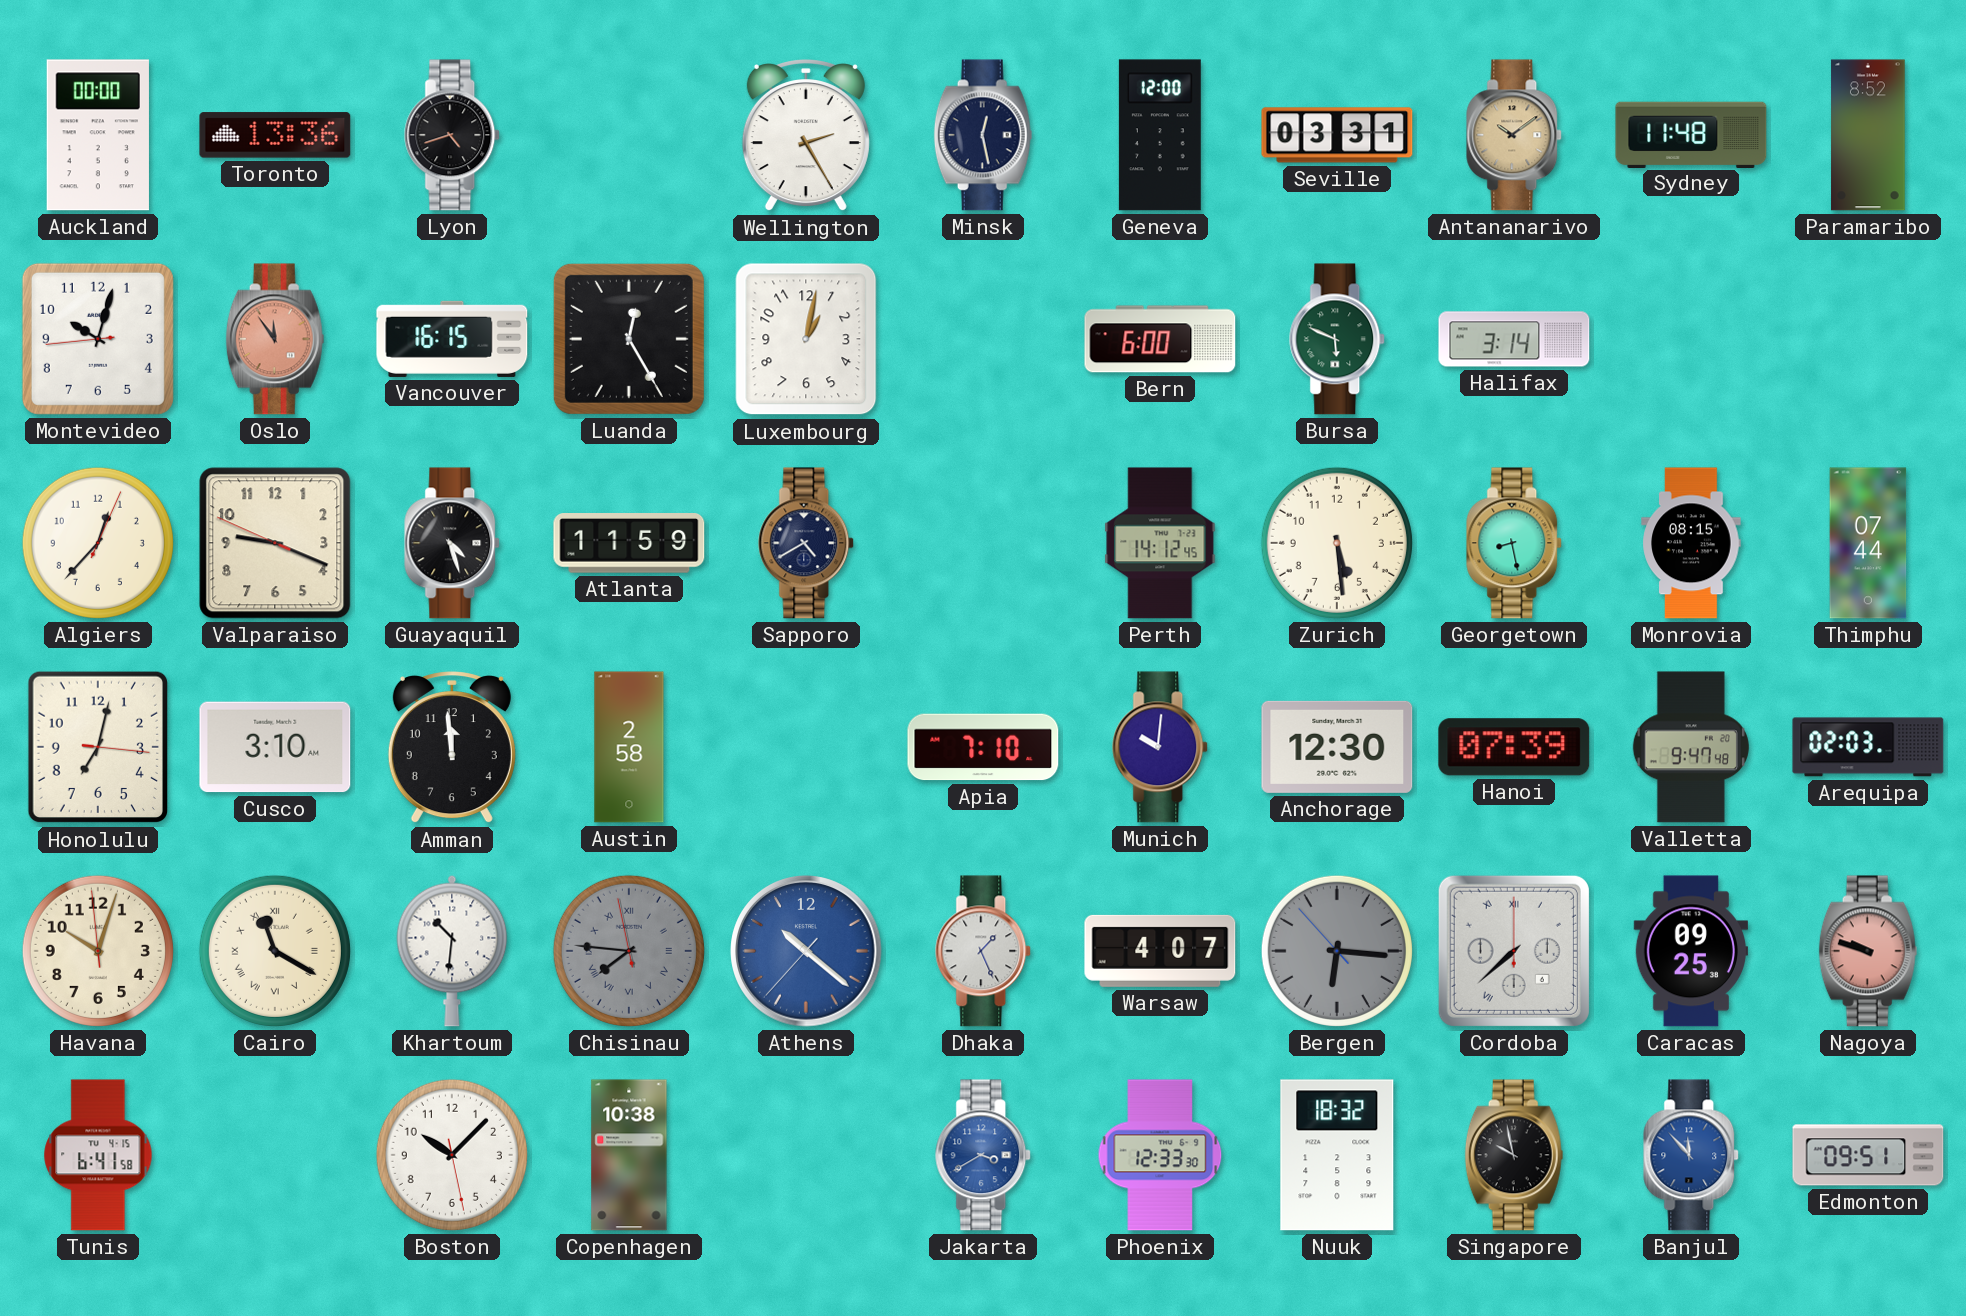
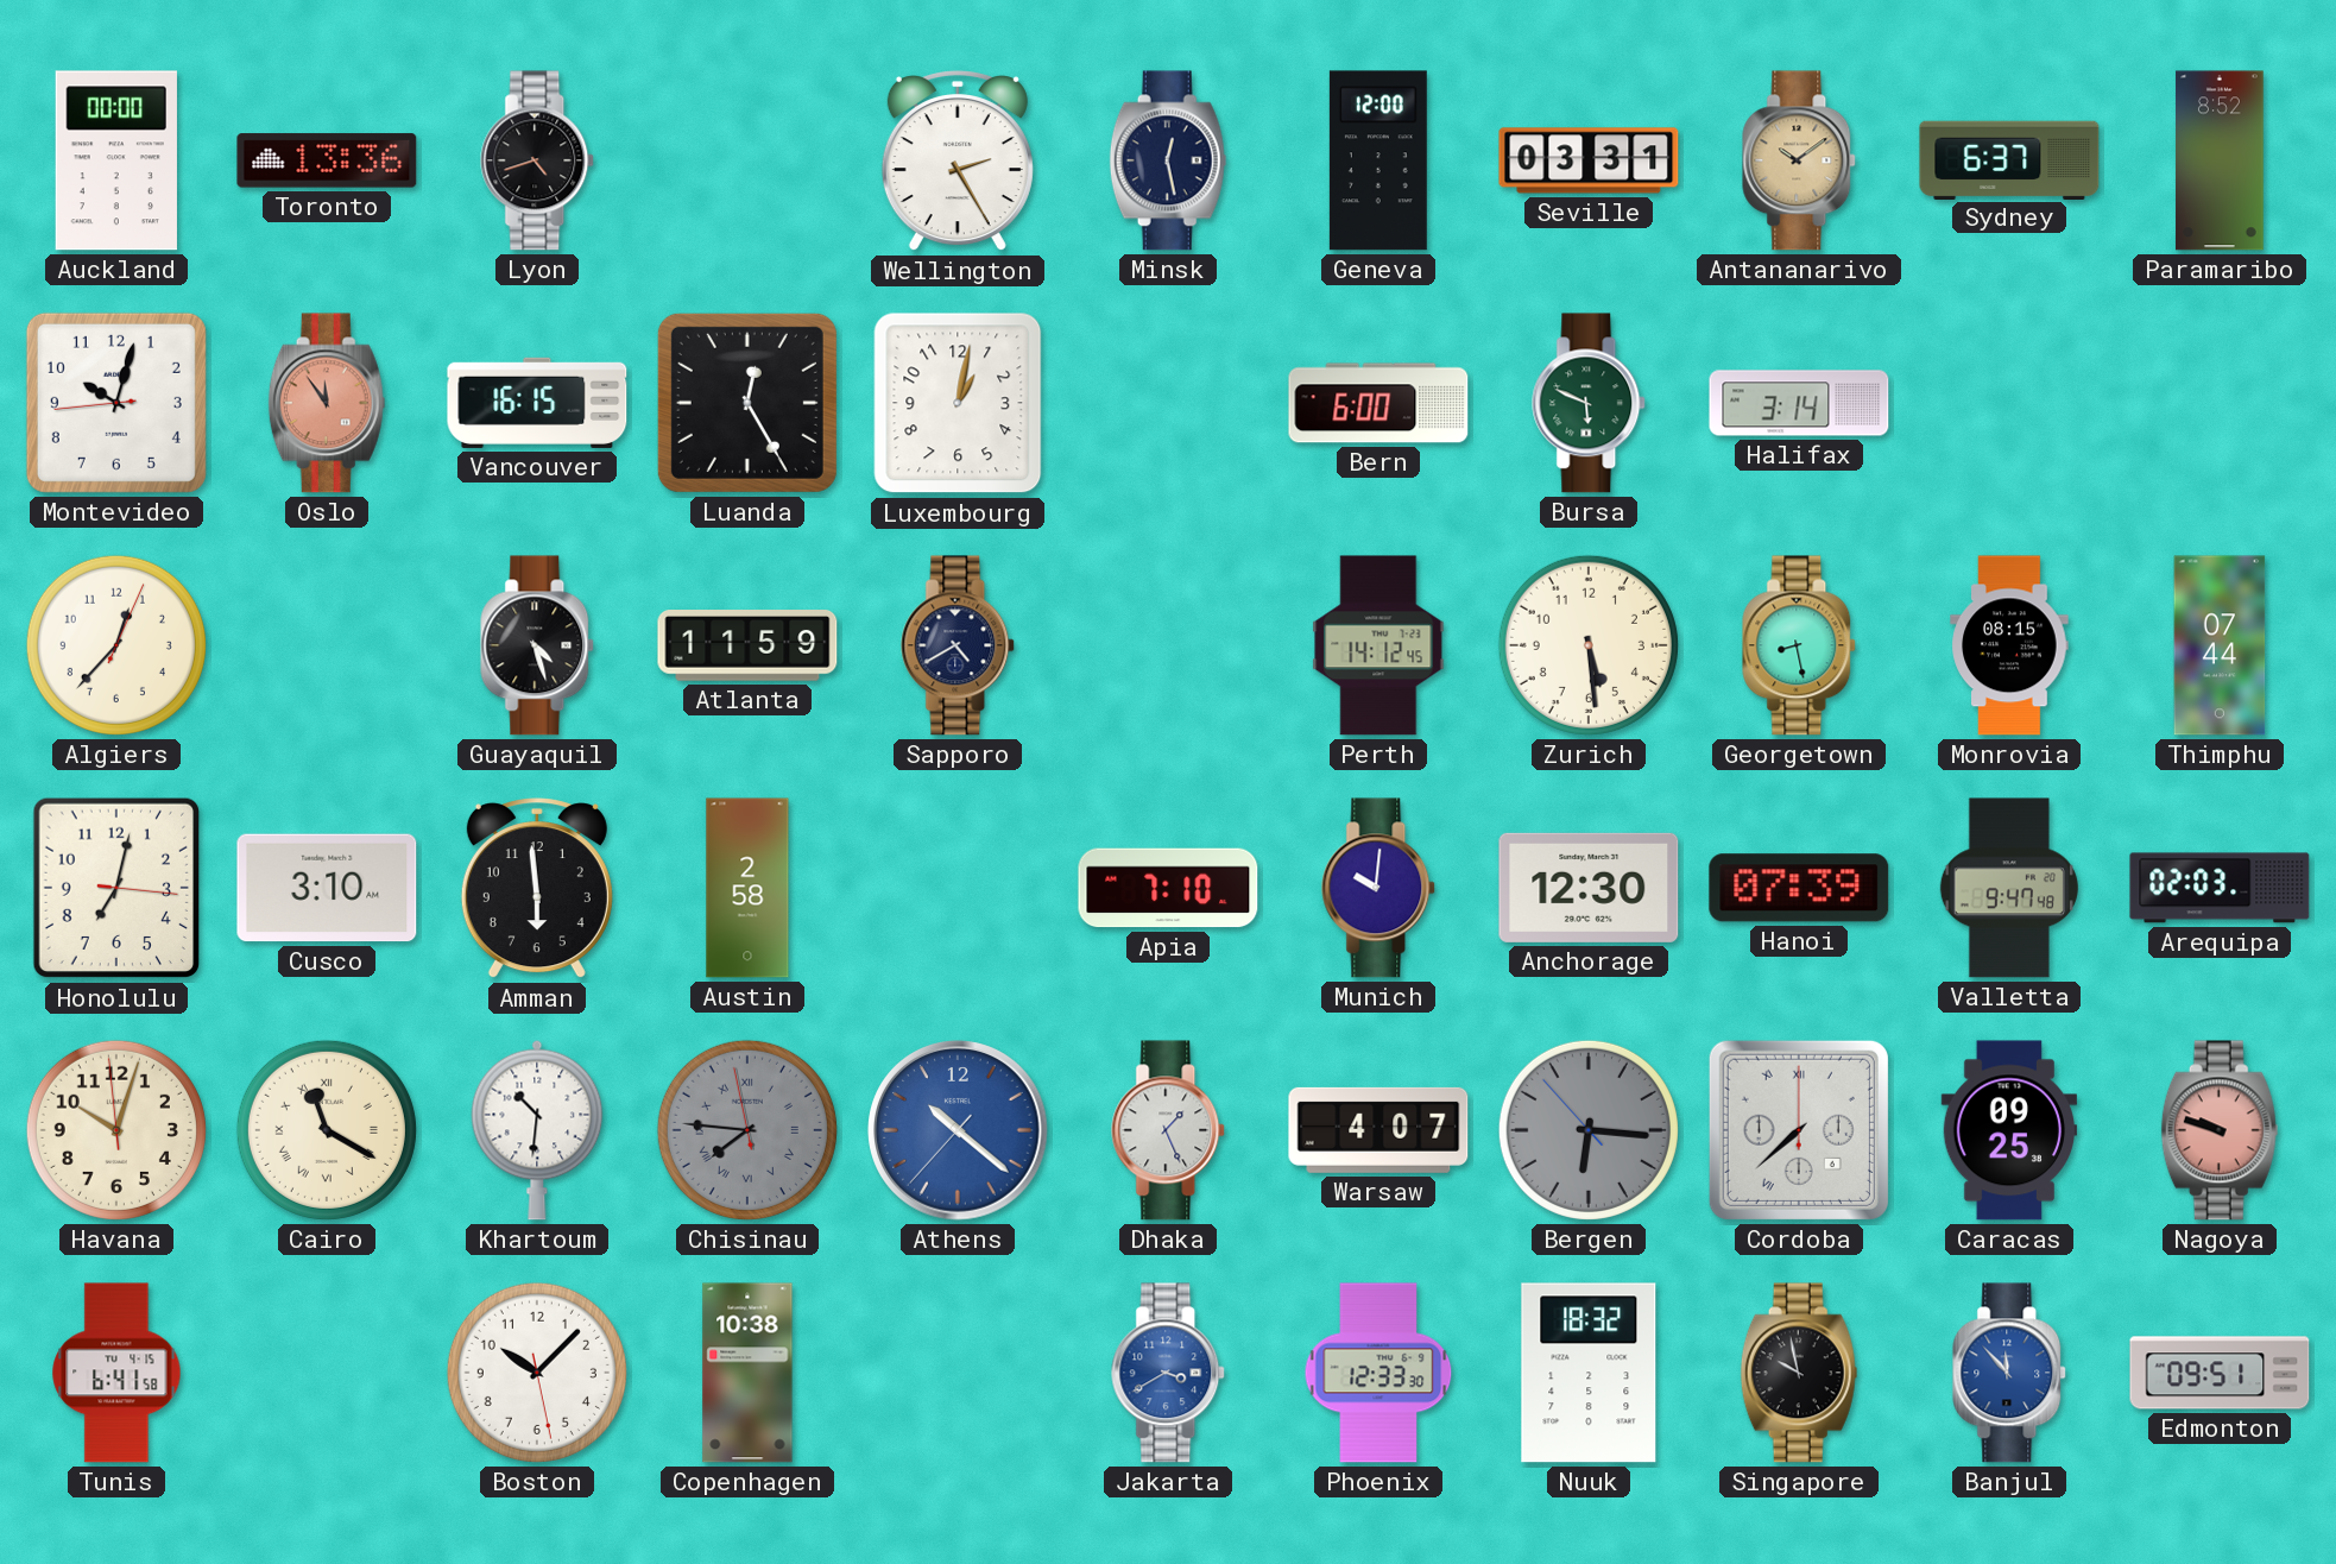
Sydney: 11:48 -> 6:37 (2009, 159)
Valparaiso: 9:18 -> none (275, 543)
Amman: 11:59 -> 5:59 (537, 889)
